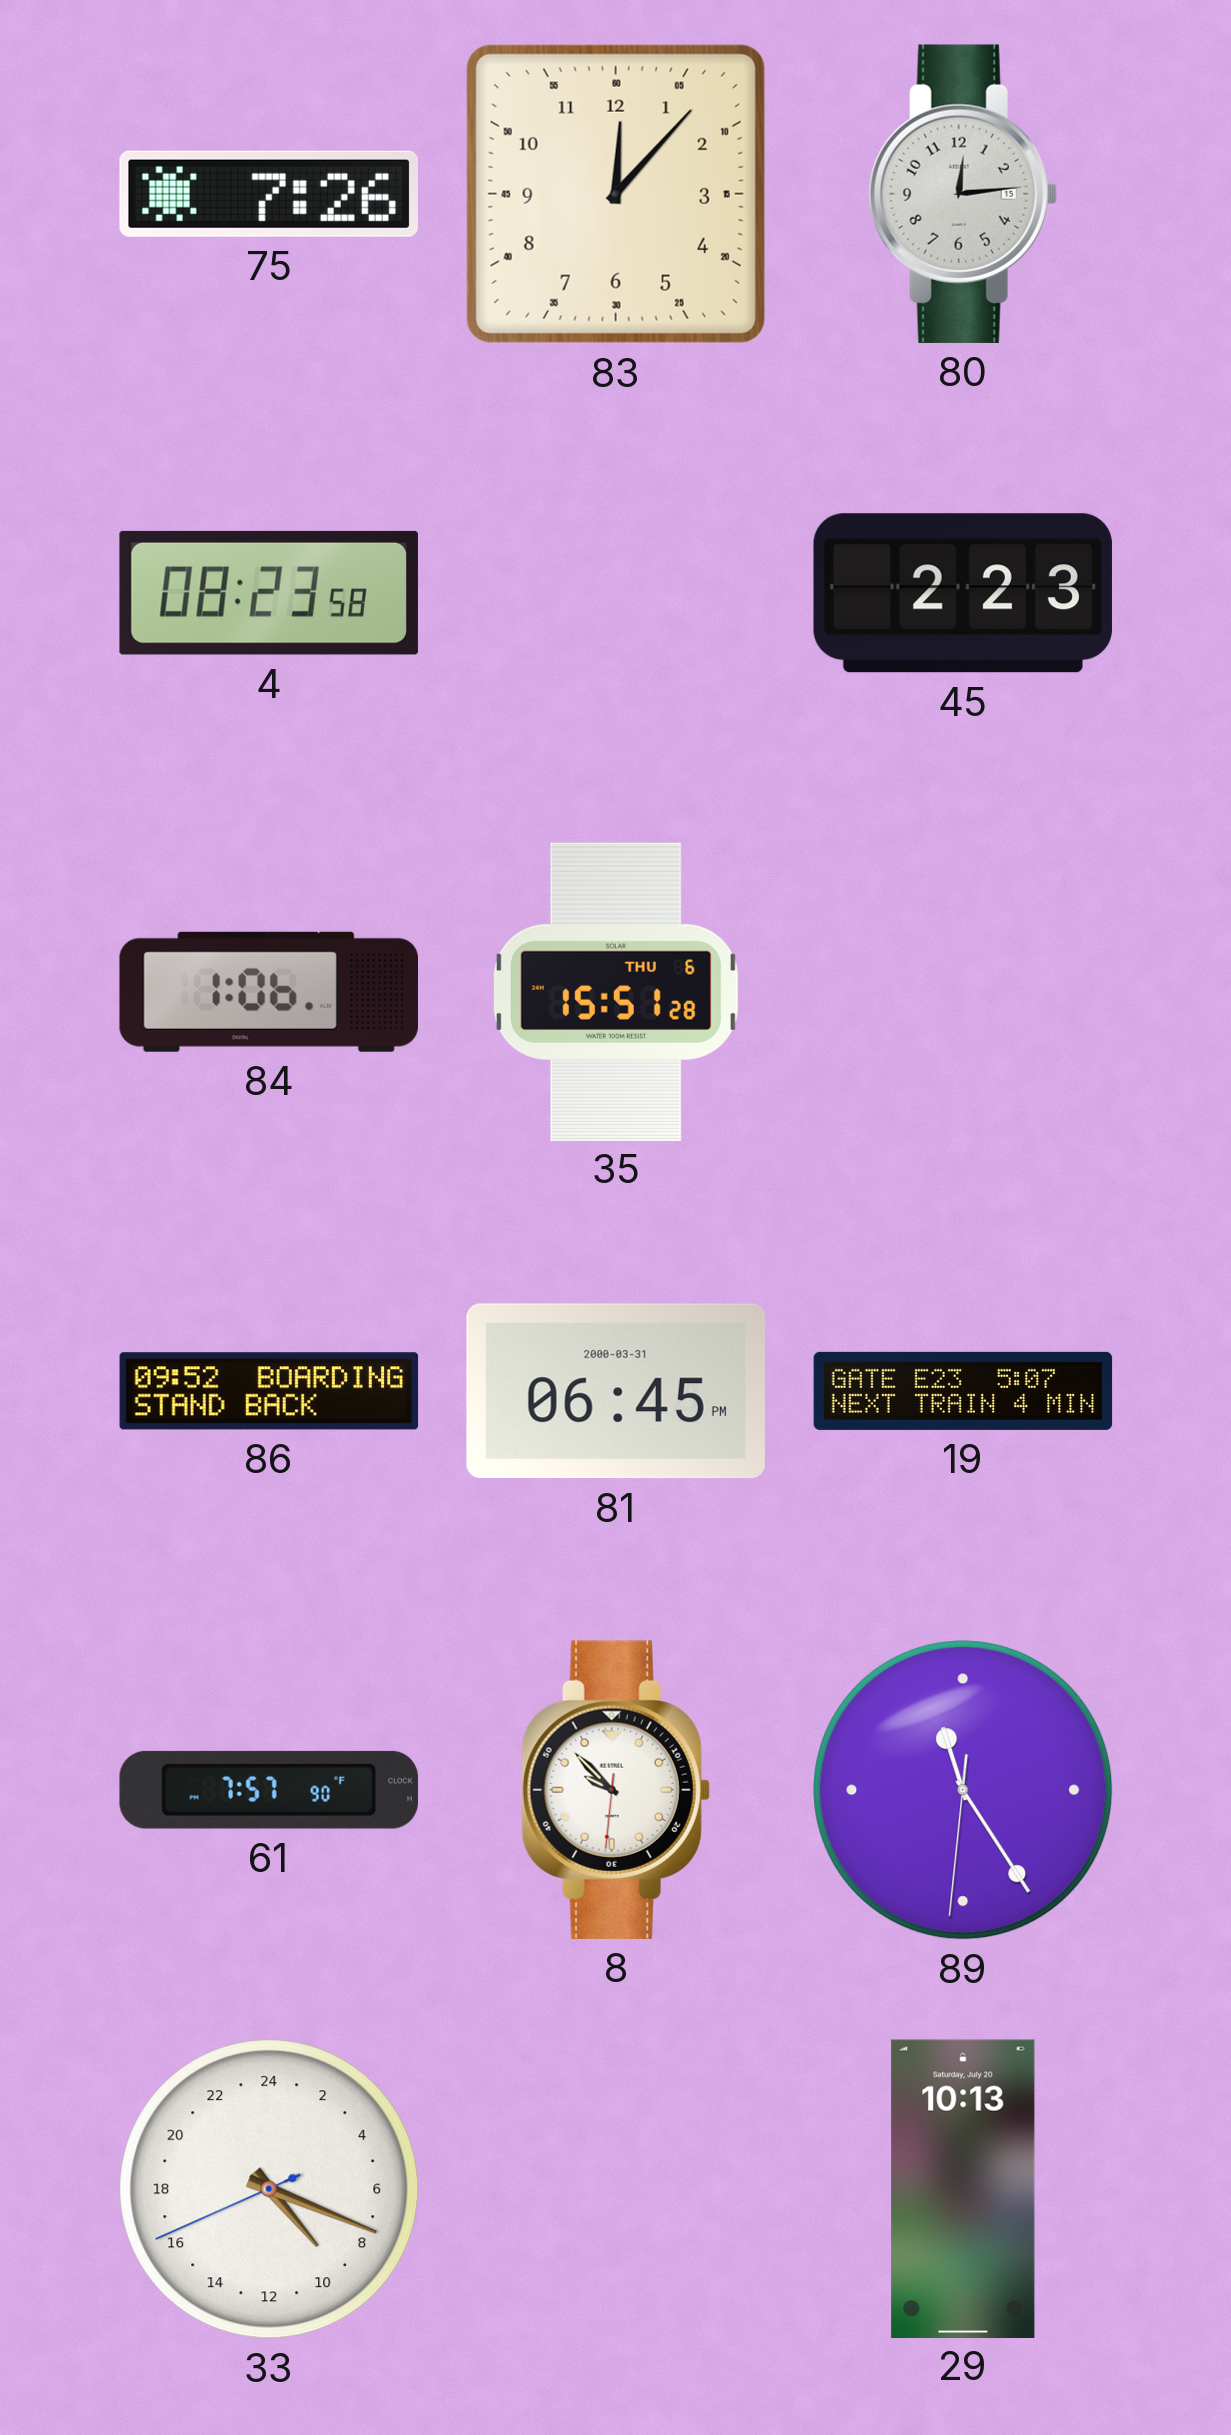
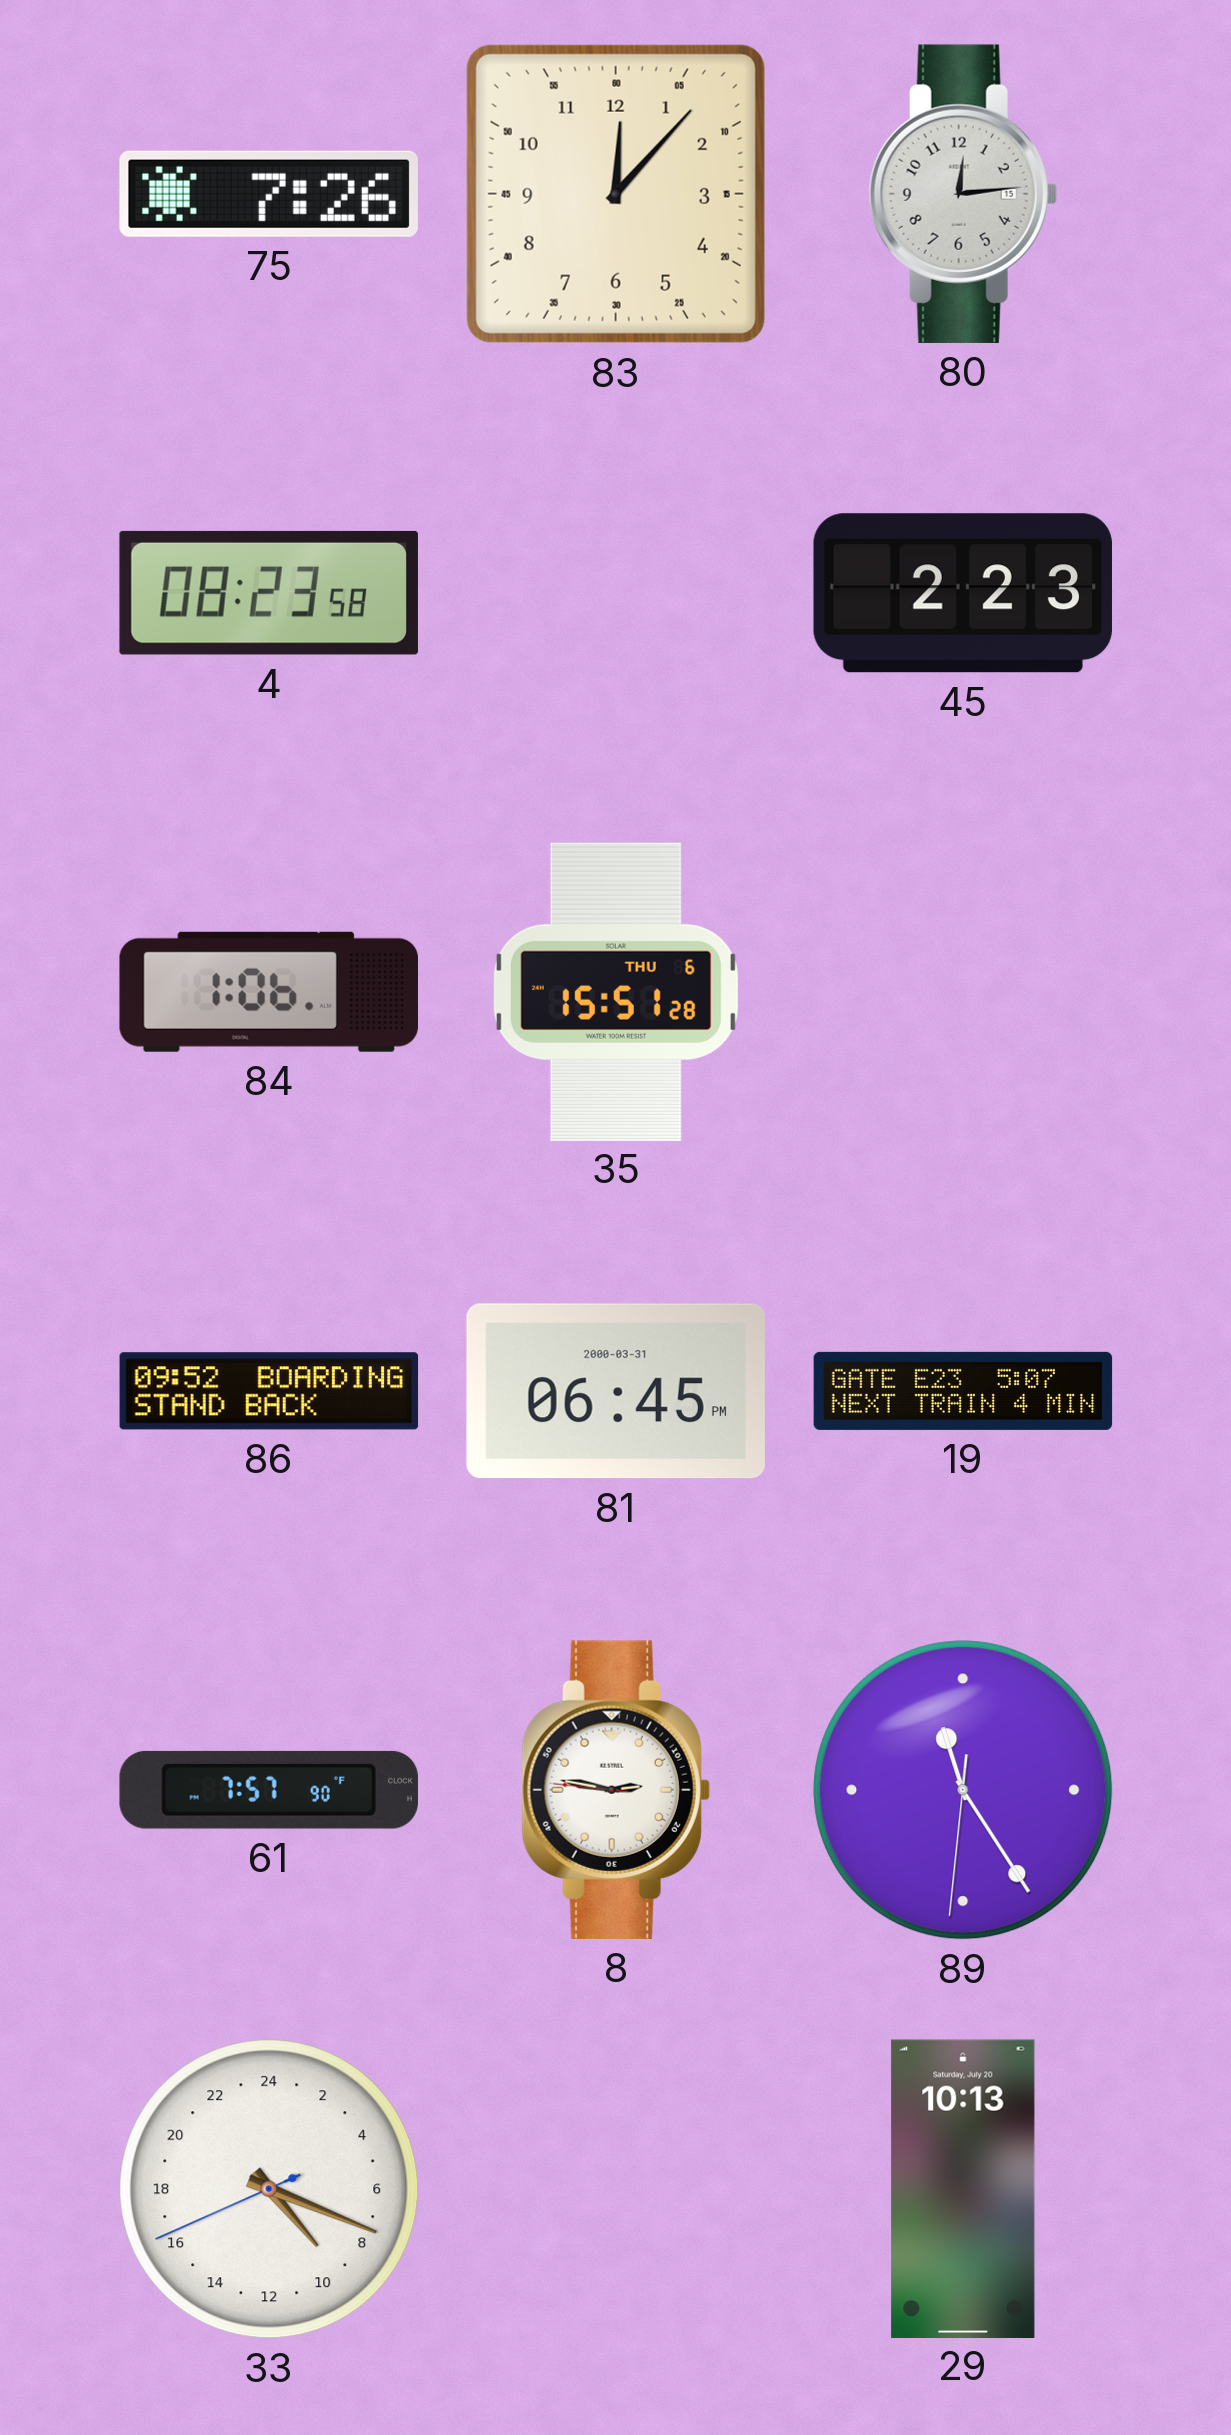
8: 9:52 -> 2:46 (616, 1790)
